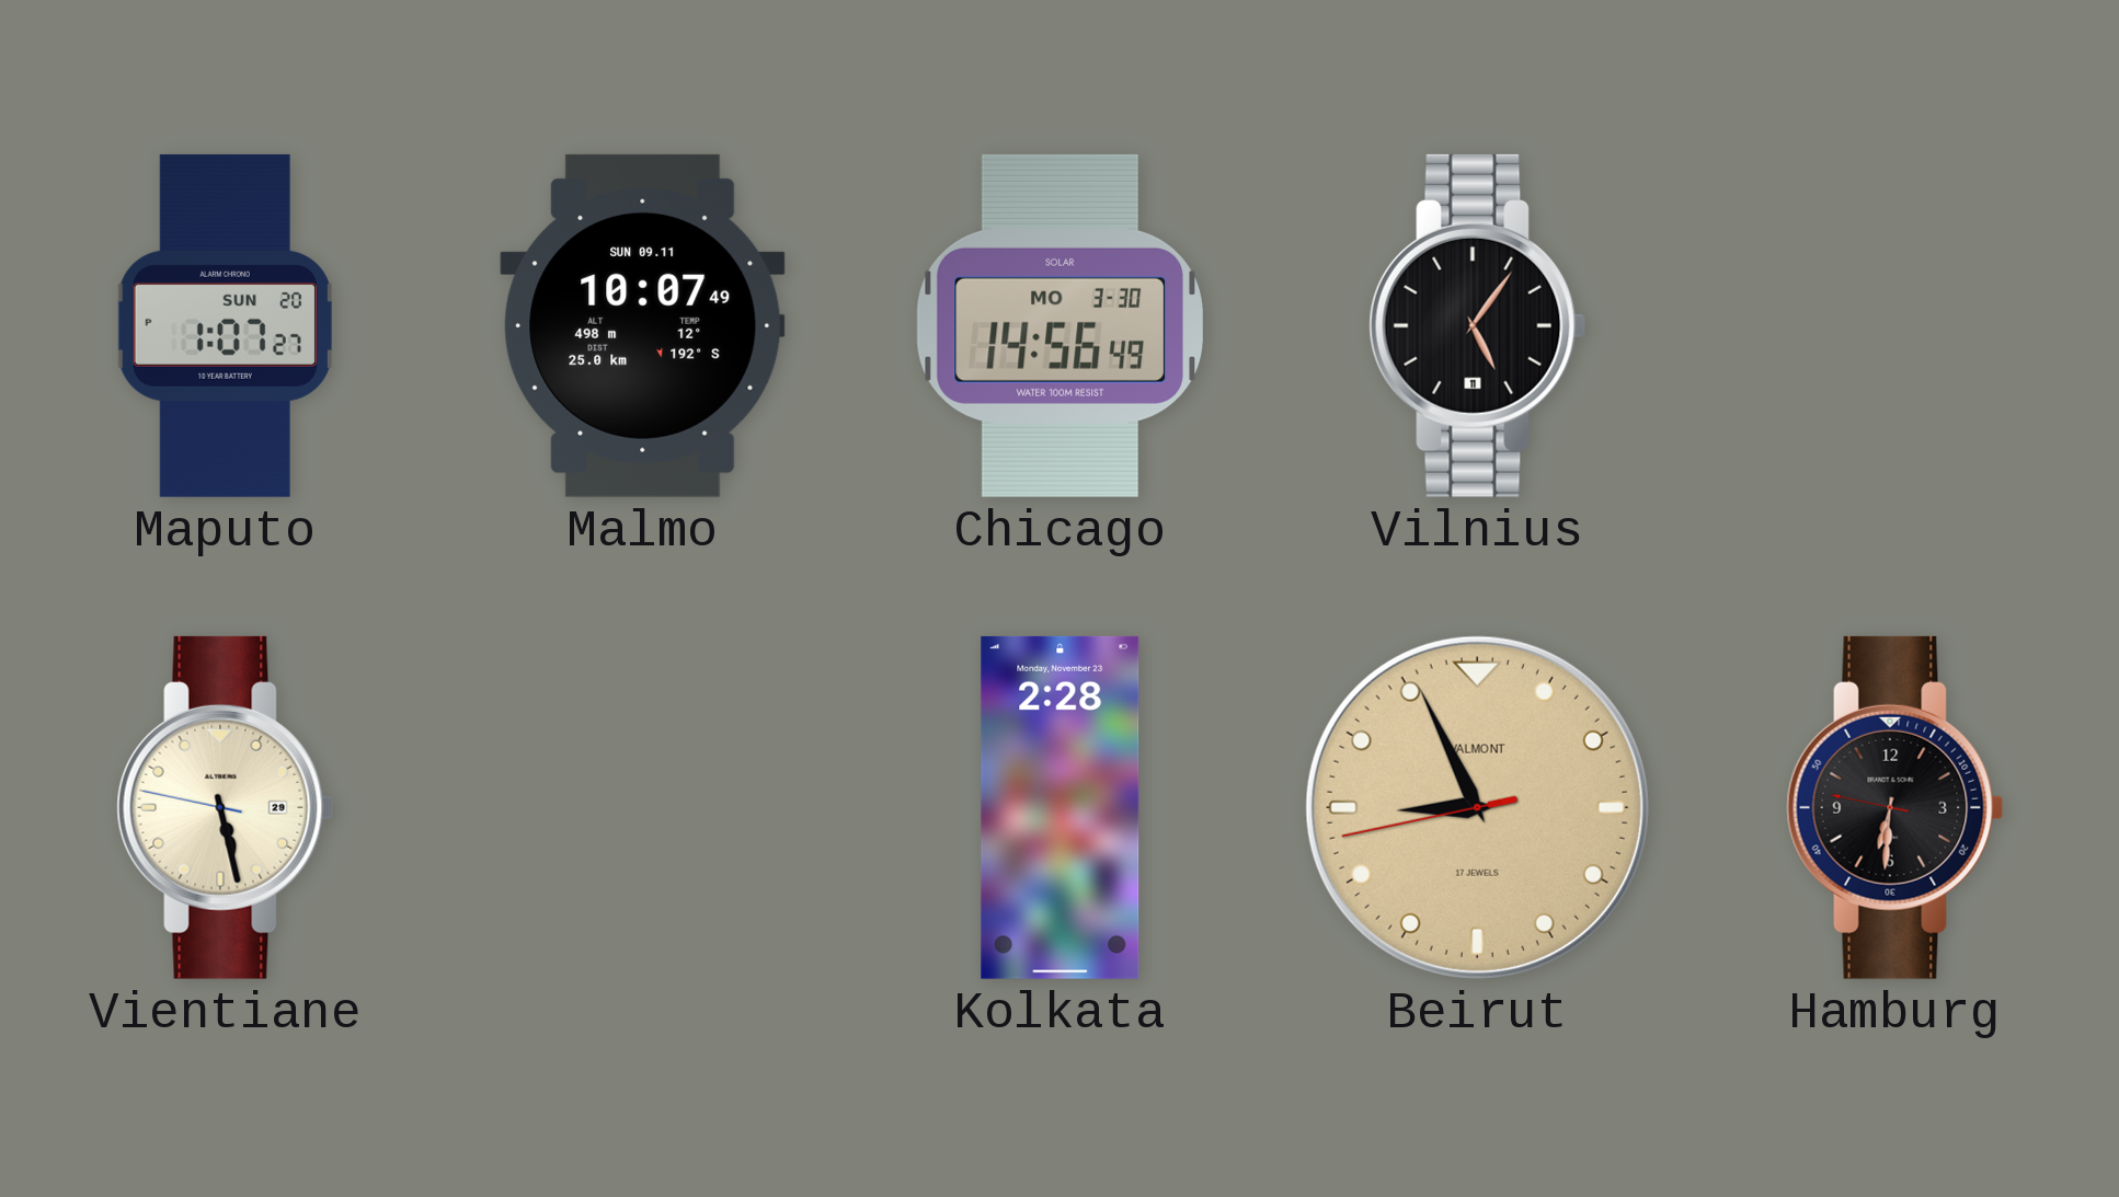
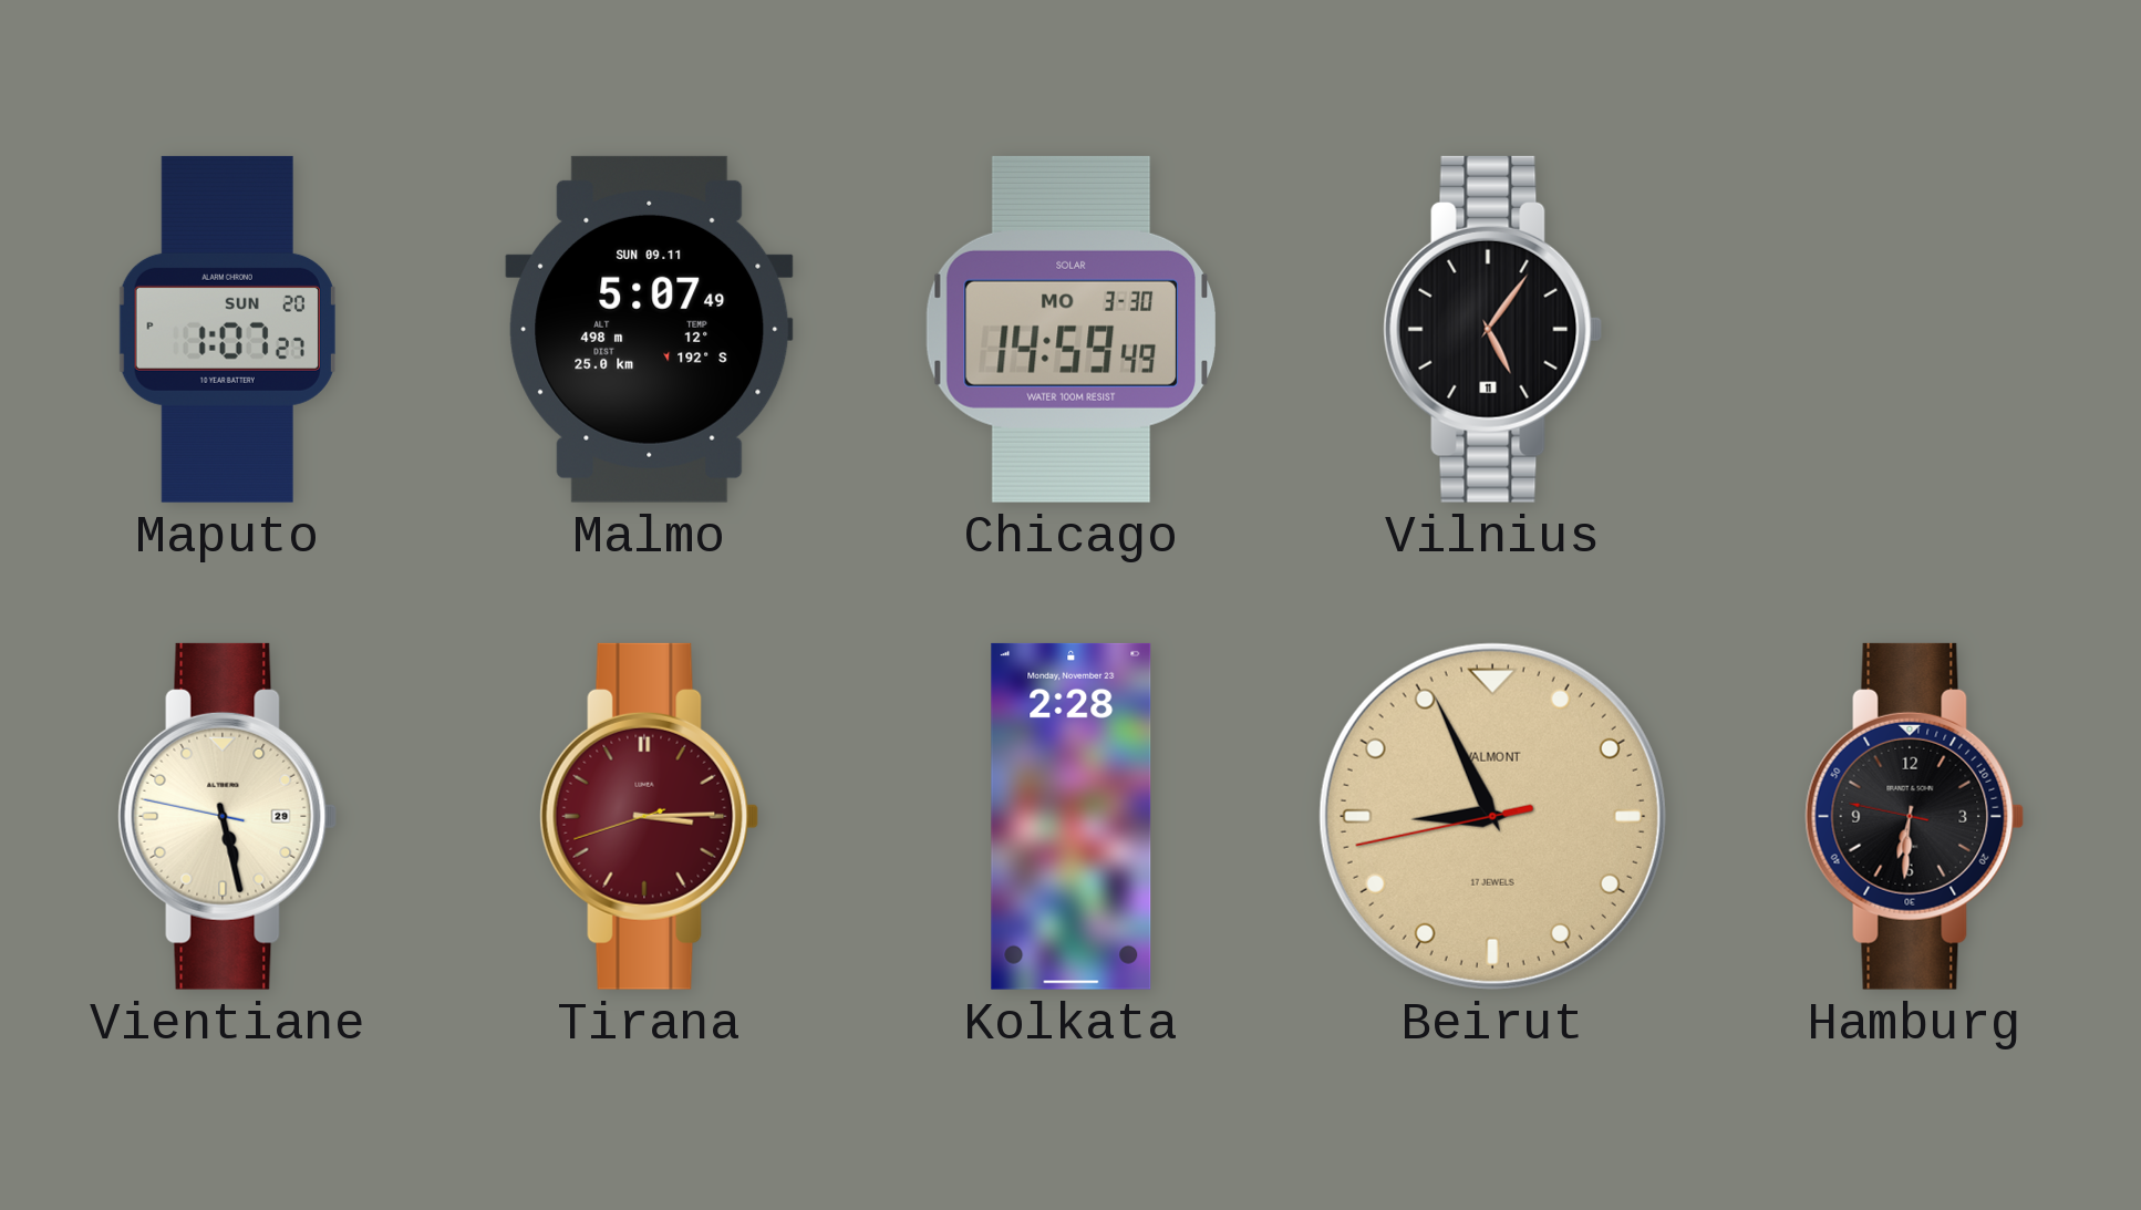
Malmo: 10:07 -> 5:07 (650, 329)
Chicago: 14:56 -> 14:59 (1070, 329)
Tirana: none -> 3:14 (650, 816)
